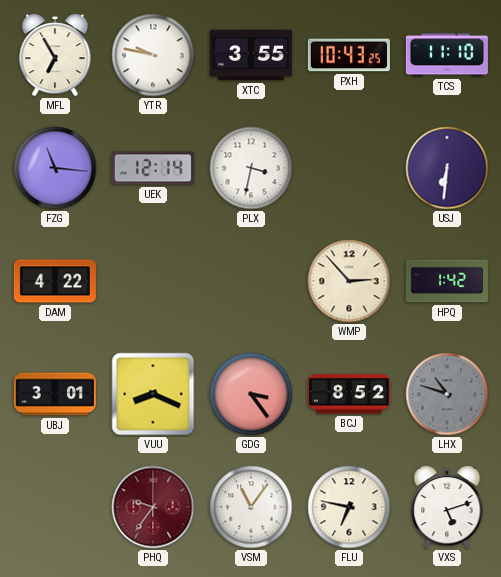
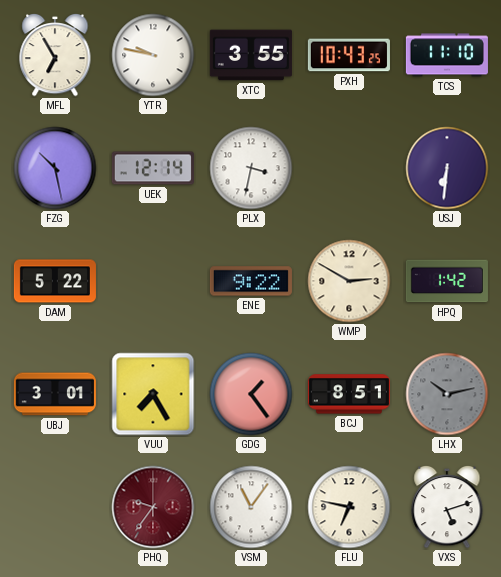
FZG: 11:16 -> 10:28 (55, 168)
DAM: 4:22 -> 5:22 (55, 281)
ENE: none -> 9:22 (251, 281)
WMP: 2:53 -> 2:50 (349, 281)
VUU: 8:19 -> 7:25 (153, 394)
GDG: 3:24 -> 1:24 (251, 394)
BCJ: 8:52 -> 8:51 (349, 394)
LHX: 10:48 -> 10:13 (447, 394)
